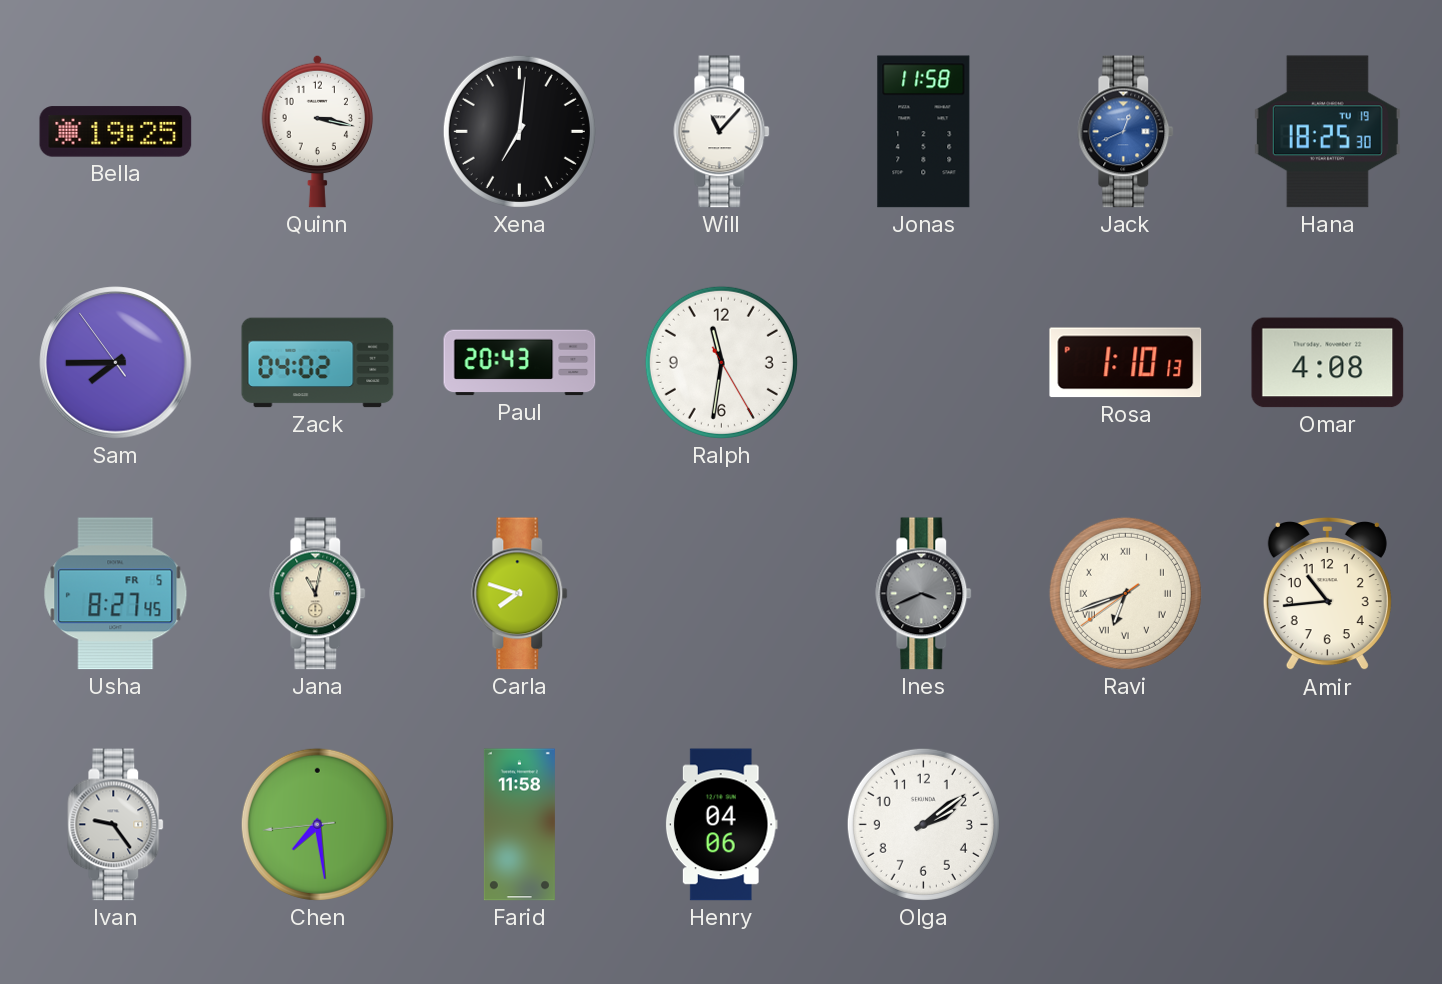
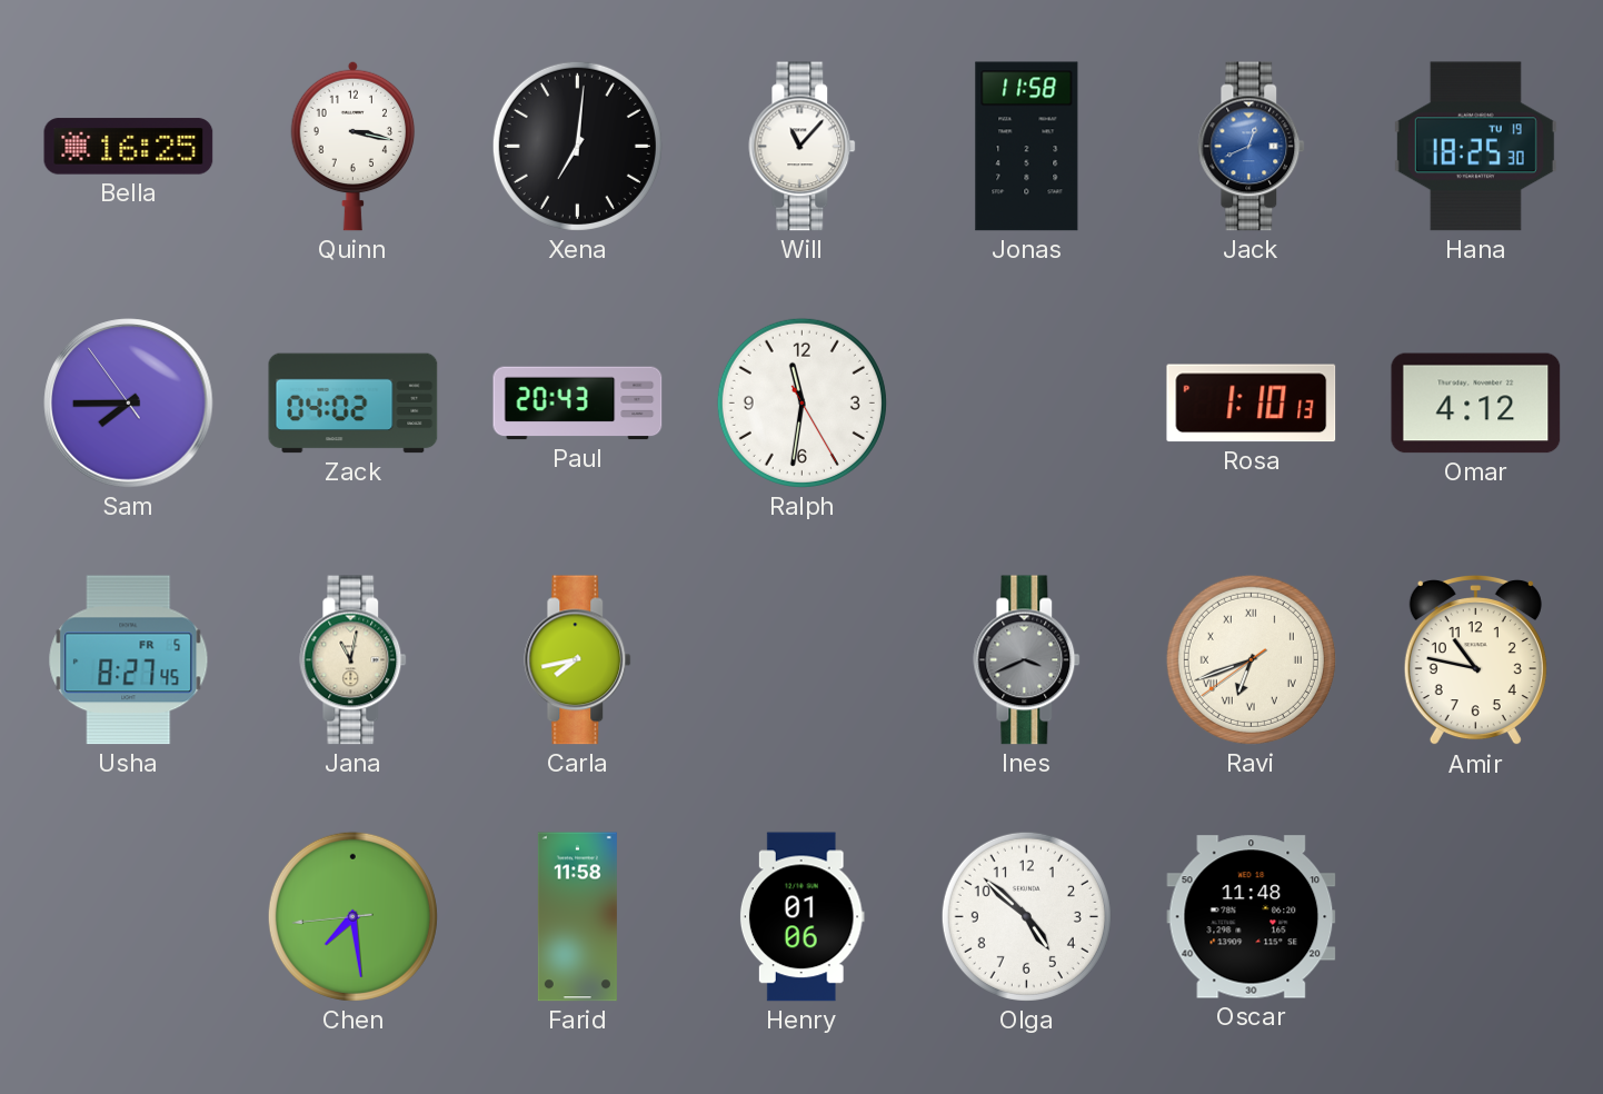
Bella: 19:25 -> 16:25 (129, 147)
Omar: 4:08 -> 4:12 (1476, 404)
Carla: 7:48 -> 7:43 (578, 660)
Amir: 10:44 -> 10:47 (1475, 660)
Ivan: 9:24 -> none (116, 825)
Henry: 04:06 -> 01:06 (801, 917)
Olga: 2:09 -> 4:52 (1026, 916)
Oscar: none -> 11:48 (1252, 917)
